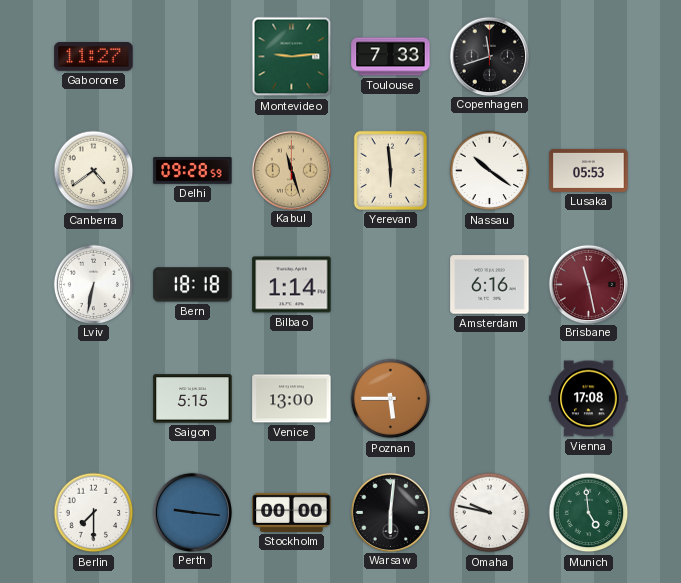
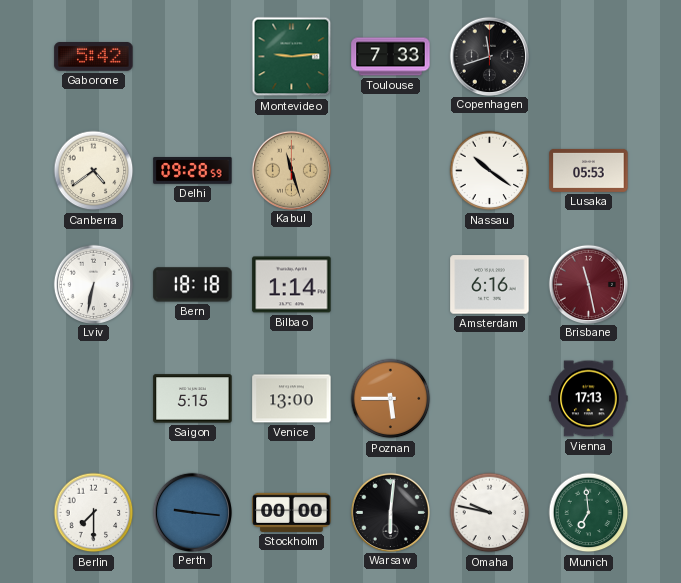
Gaborone: 11:27 -> 5:42 (94, 57)
Yerevan: 5:59 -> none (390, 170)
Vienna: 17:08 -> 17:13 (589, 399)
Munich: 4:59 -> 6:59 (589, 513)
